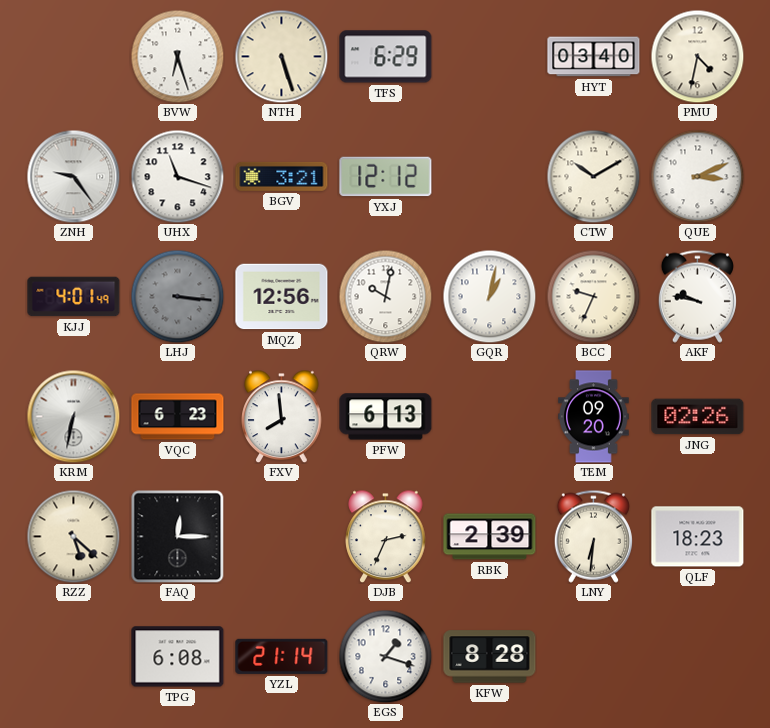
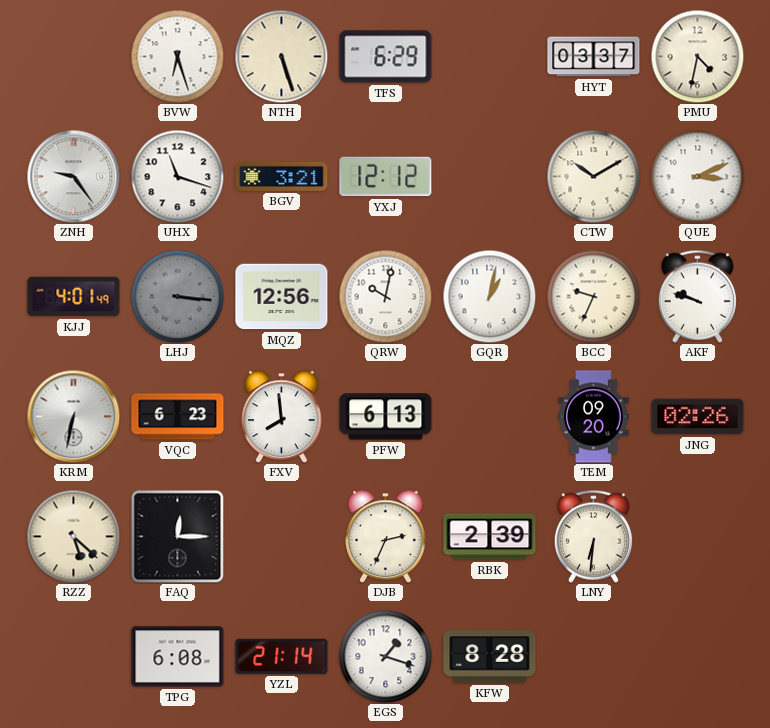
HYT: 03:40 -> 03:37 (594, 57)
AKF: 9:47 -> 9:48 (697, 296)
QLF: 18:23 -> none (698, 537)
